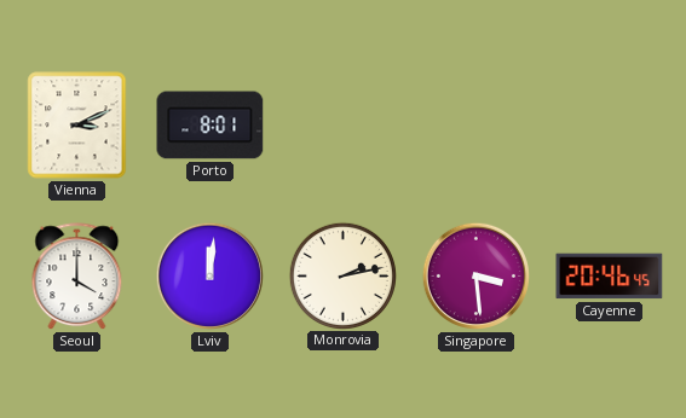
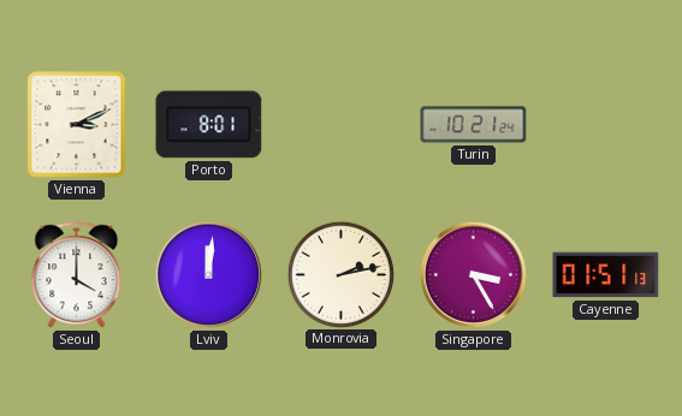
Turin: none -> 10:21 (474, 125)
Singapore: 3:29 -> 3:25 (473, 274)
Cayenne: 20:46 -> 01:51 (606, 275)
